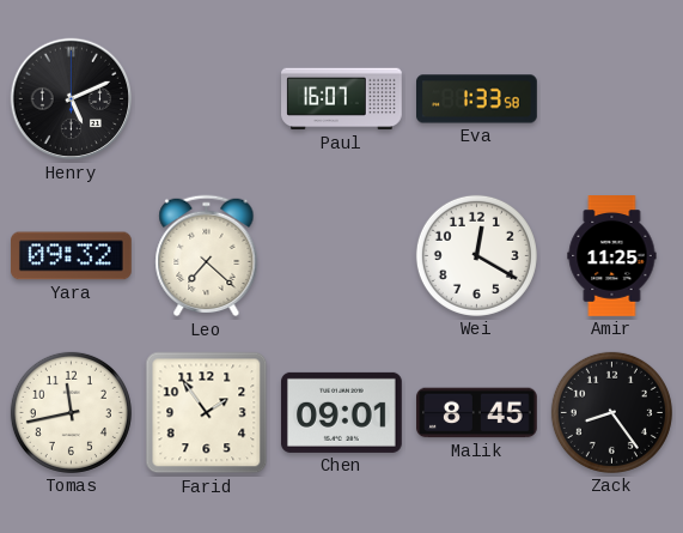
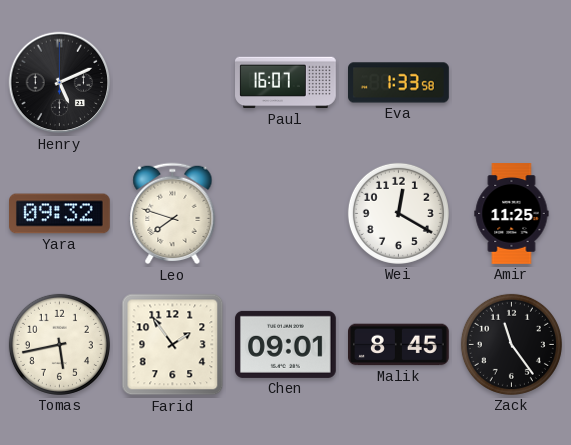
Leo: 7:22 -> 7:48 (173, 214)
Tomas: 11:43 -> 5:43 (59, 344)
Zack: 8:24 -> 11:24 (511, 344)
